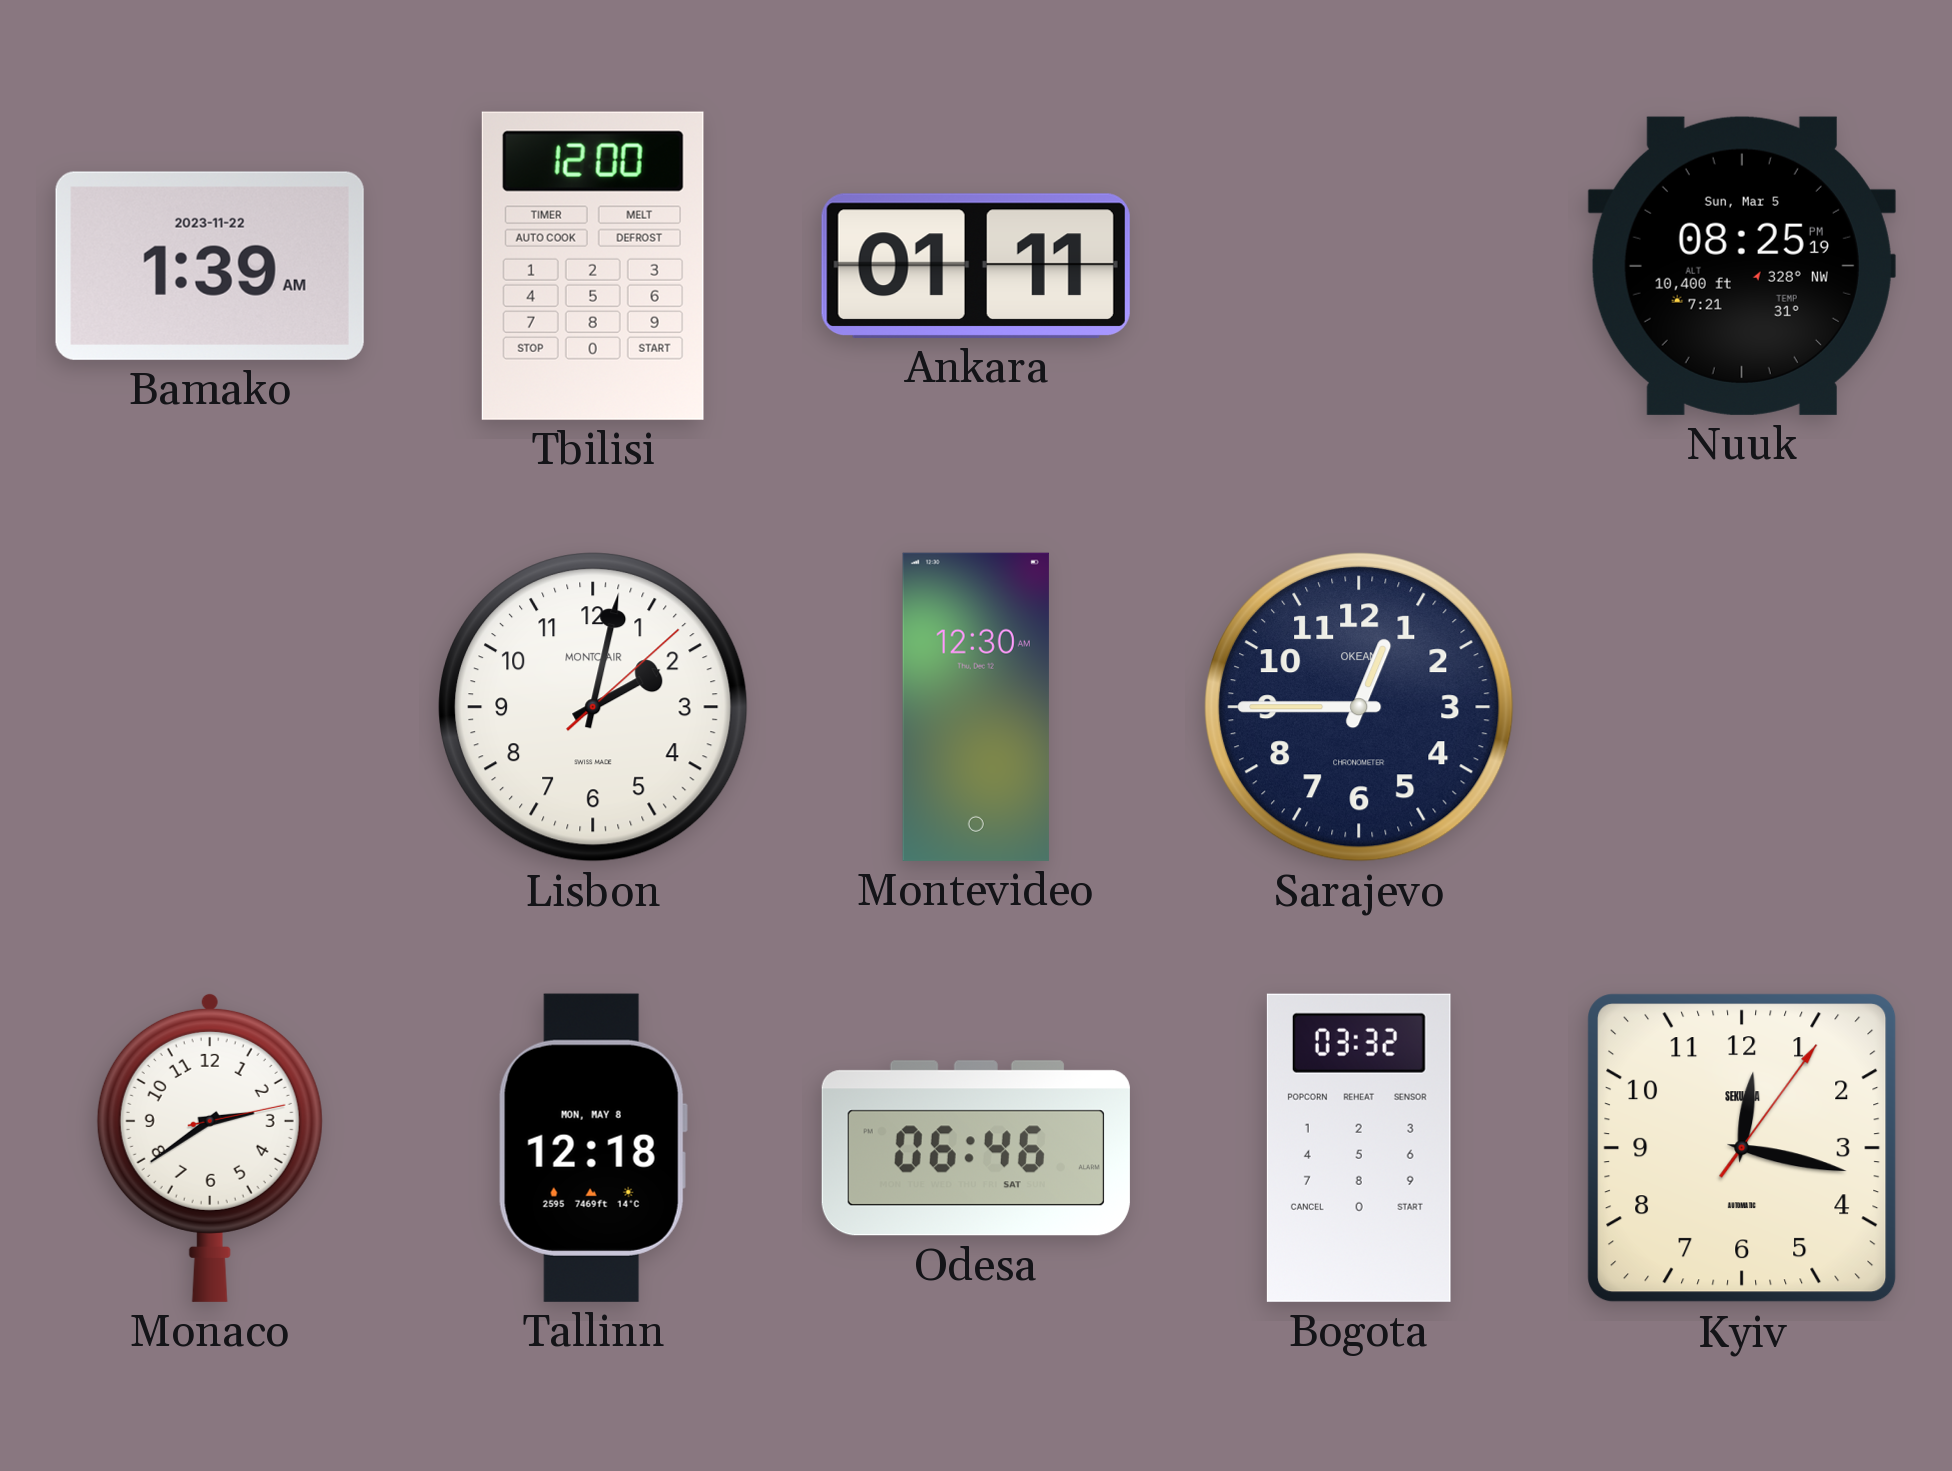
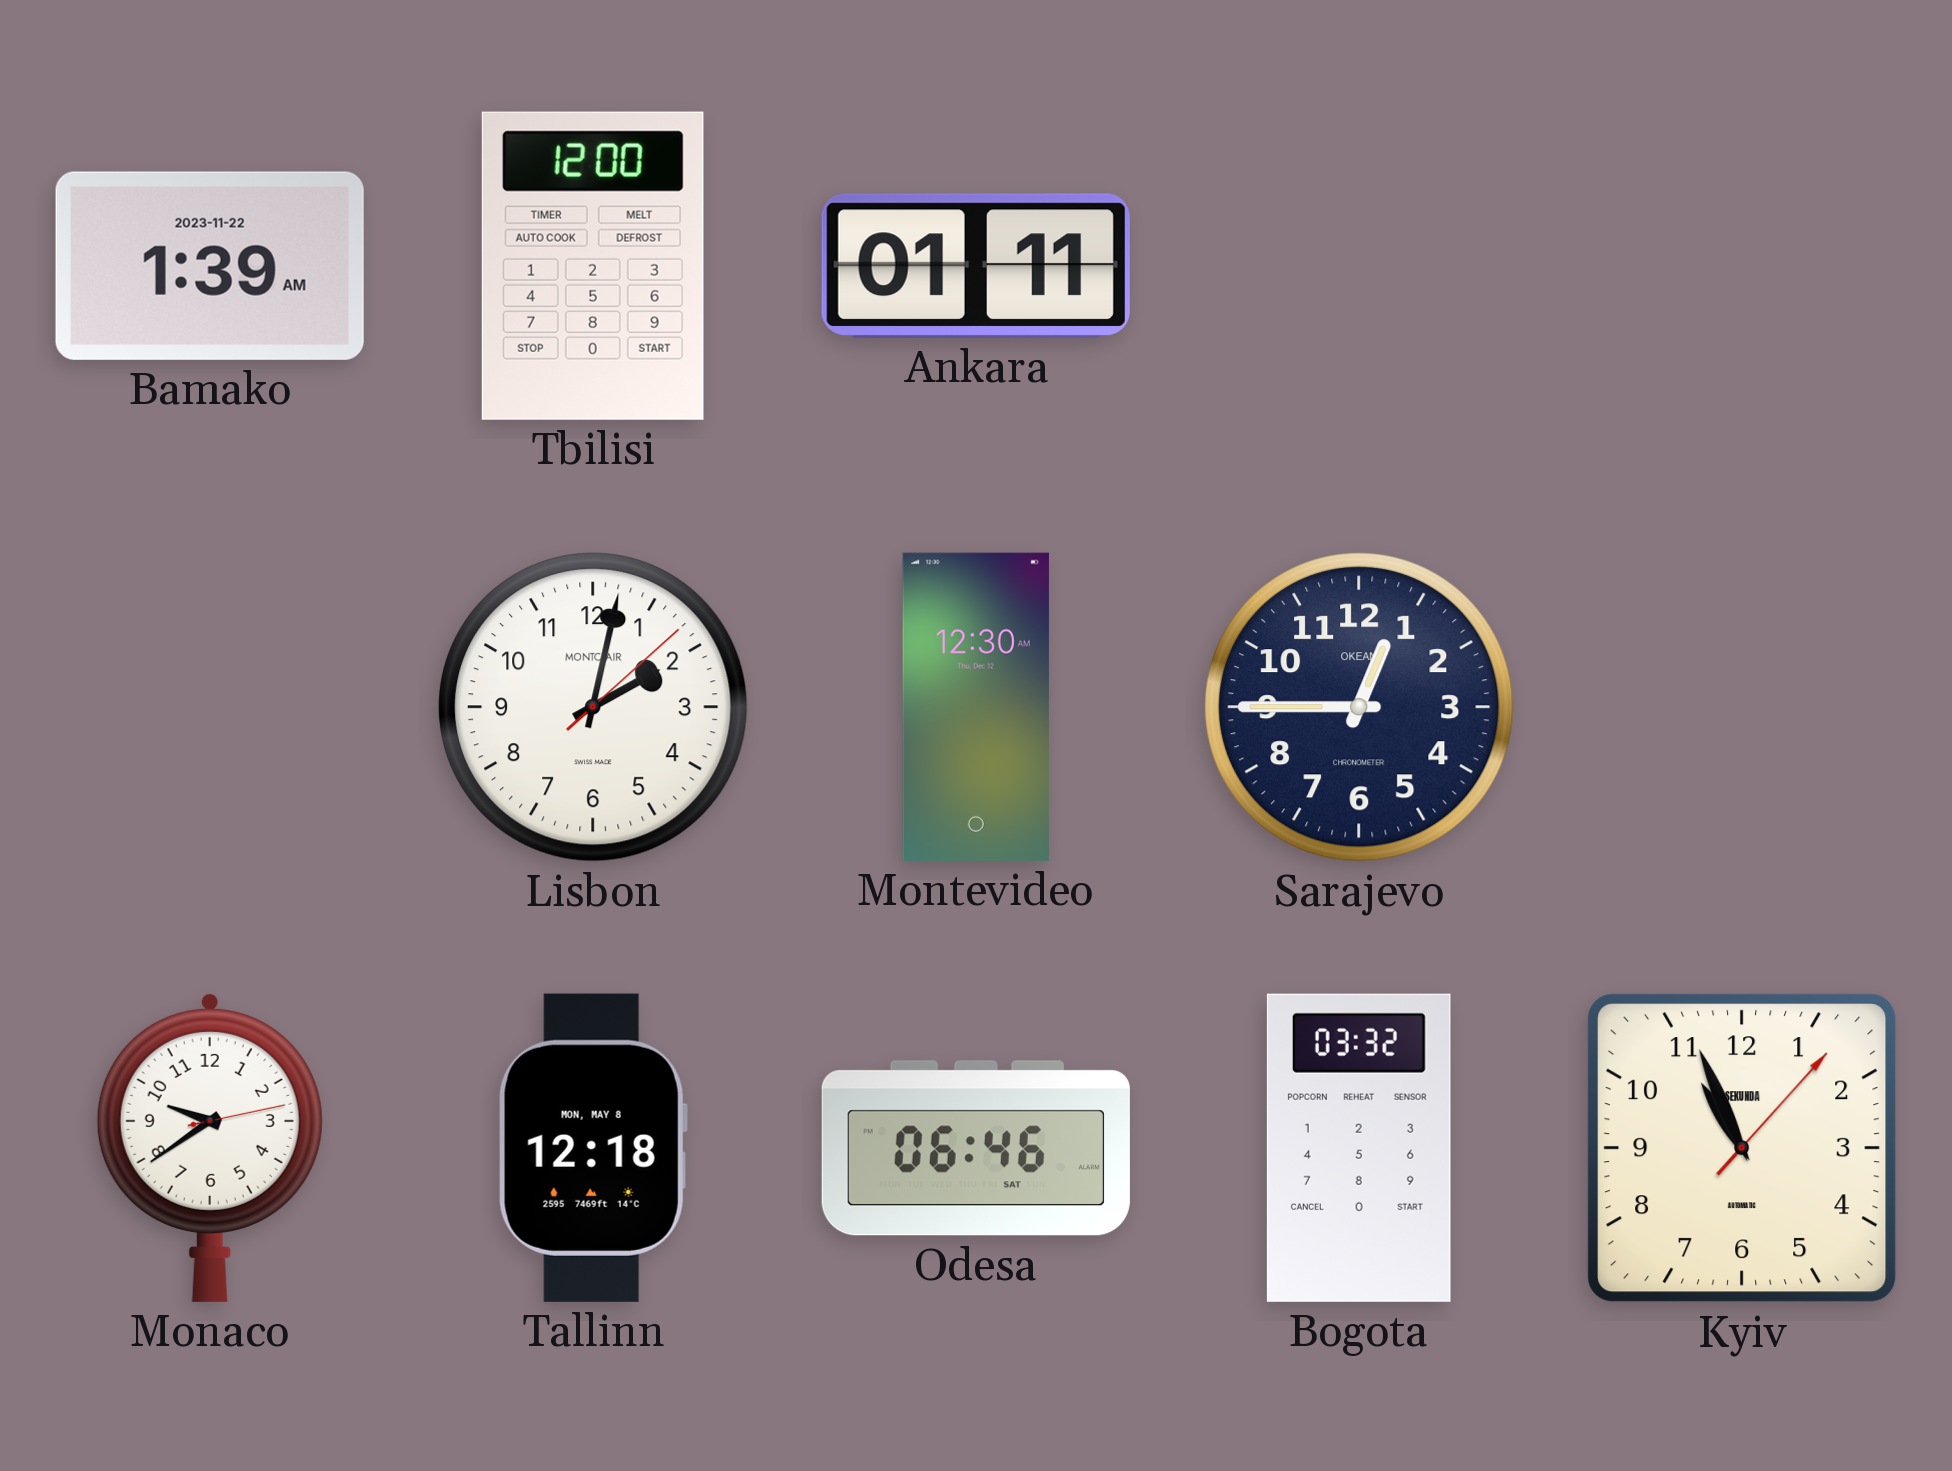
Nuuk: 08:25 -> none (1742, 266)
Monaco: 2:39 -> 9:39 (210, 1147)
Kyiv: 12:17 -> 10:56 (1742, 1148)
